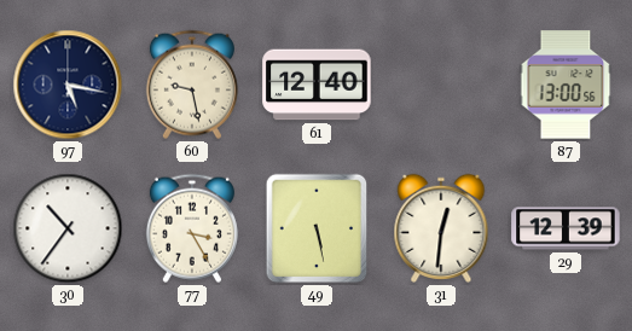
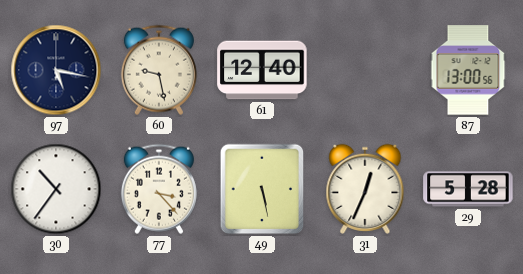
77: 3:25 -> 3:23 (159, 189)
31: 12:31 -> 12:34 (365, 189)
29: 12:39 -> 5:28 (468, 189)
